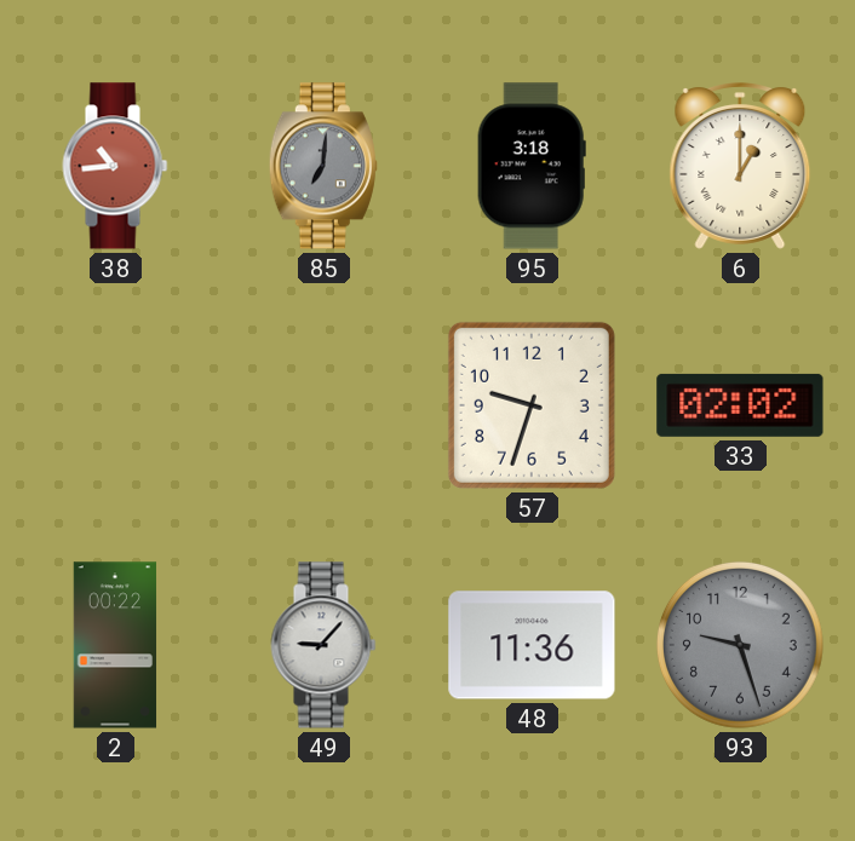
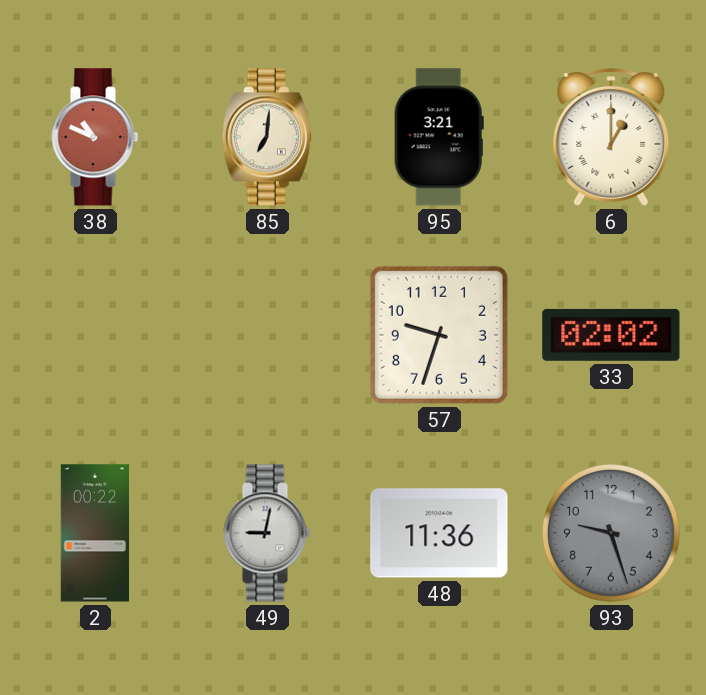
38: 10:44 -> 10:49 (95, 137)
85 dial: grey -> cream (267, 137)
95: 3:18 -> 3:21 (439, 137)
49: 9:07 -> 9:02 (267, 533)
